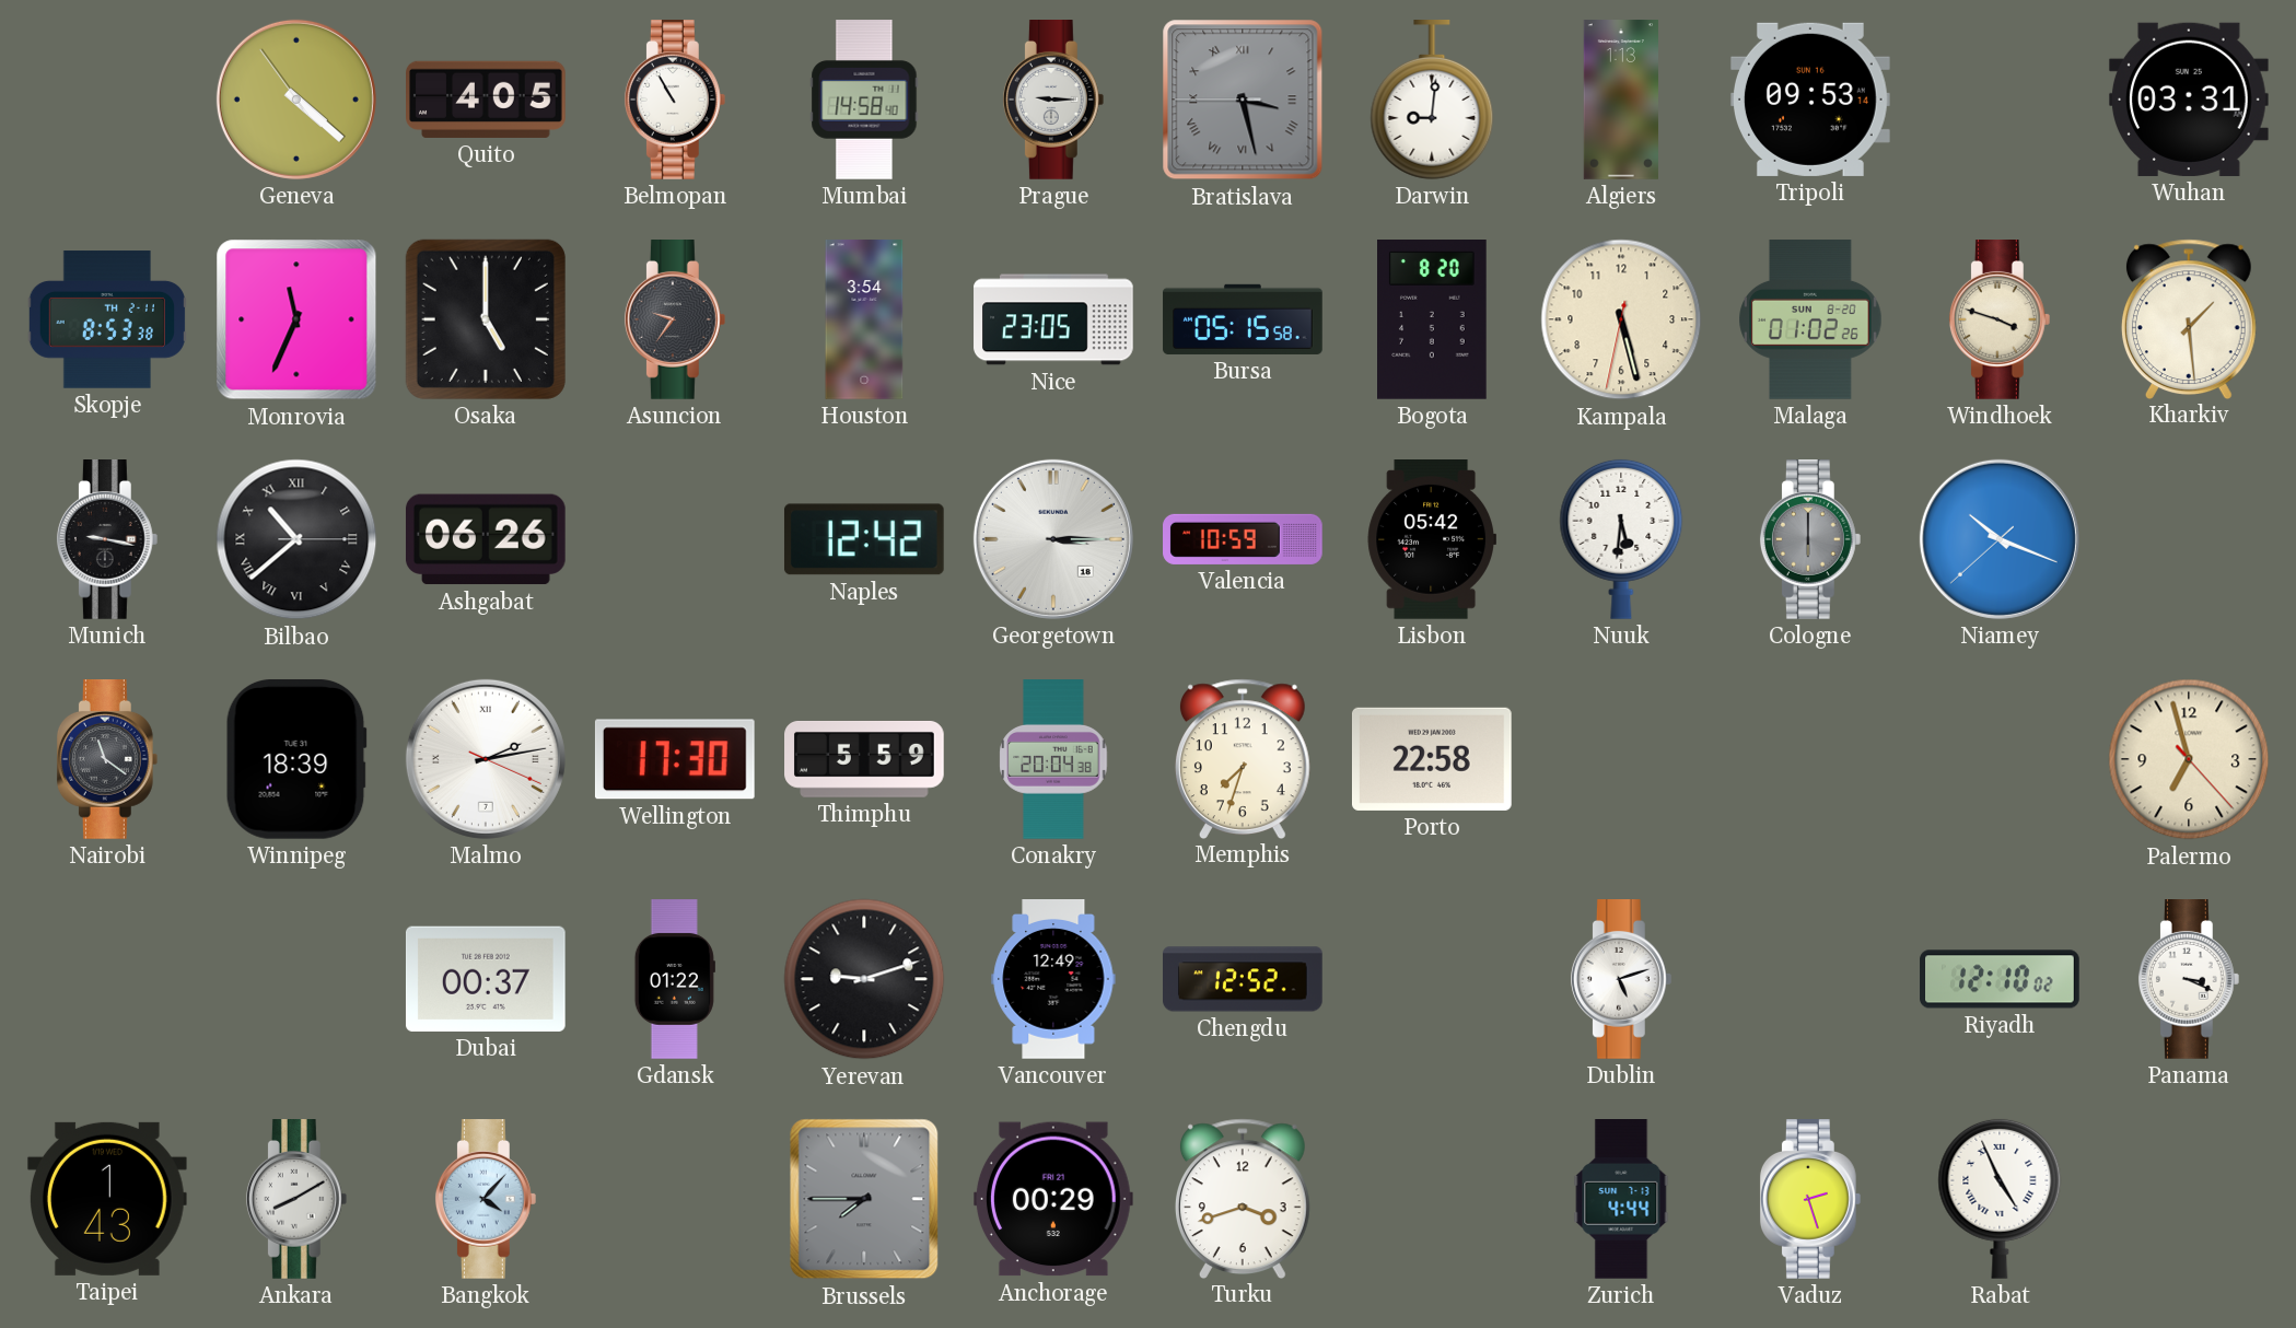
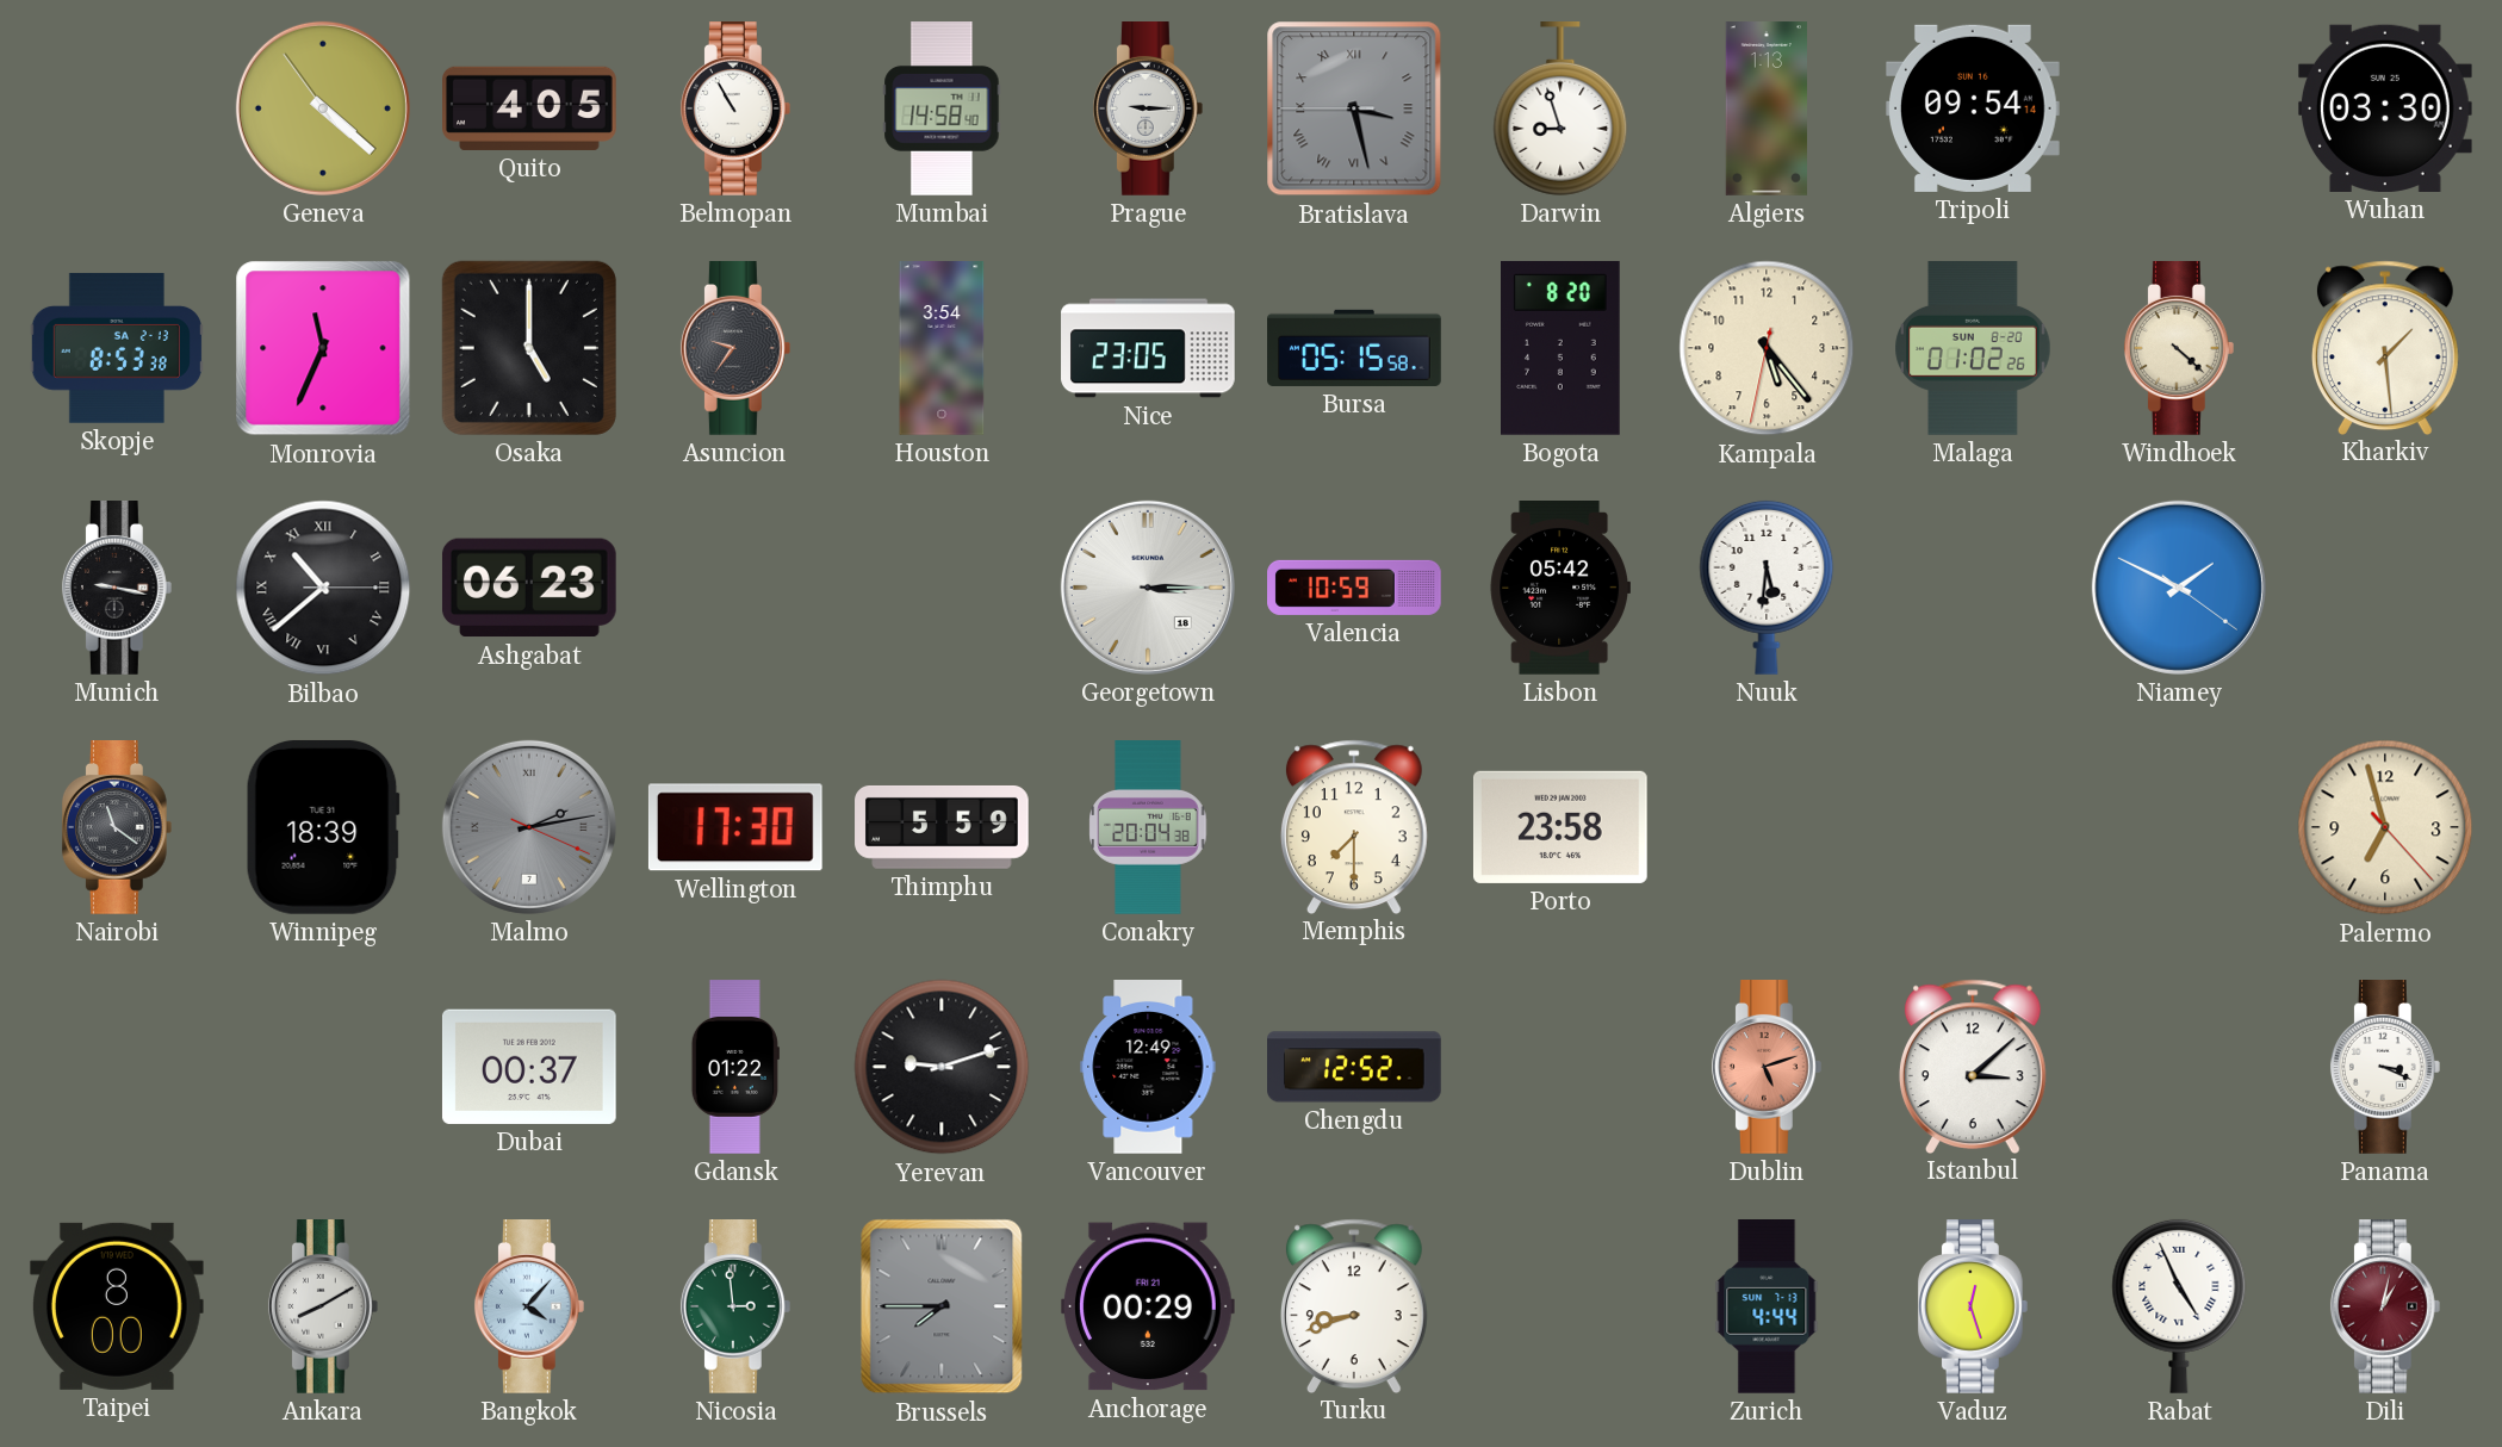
Darwin: 9:01 -> 8:57 (1560, 110)
Tripoli: 09:53 -> 09:54 (1973, 108)
Wuhan: 03:31 -> 03:30 (2385, 108)
Skopje date: TH 2-11 -> SA 2-13 (117, 348)
Kampala: 5:27 -> 5:23 (1767, 348)
Windhoek: 3:48 -> 4:22 (2179, 349)
Ashgabat: 06:26 -> 06:23 (529, 588)
Naples: 12:42 -> none (864, 539)
Cologne: 6:00 -> none (1810, 540)
Niamey: 10:18 -> 1:49 (2179, 588)
Malmo dial: white -> grey (529, 827)
Memphis: 7:33 -> 7:30 (1354, 826)
Porto: 22:58 -> 23:58 (1560, 827)
Dublin dial: white -> salmon (1767, 1068)
Istanbul: none -> 3:08 (1973, 1066)
Riyadh: 12:10 -> none (2000, 979)
Taipei: 1:43 -> 8:00 (117, 1306)
Nicosia: none -> 2:59 (735, 1308)
Turku: 3:42 -> 8:42 (1354, 1305)
Vaduz: 2:27 -> 12:27 (1973, 1308)
Dili: none -> 1:02 (2385, 1308)
